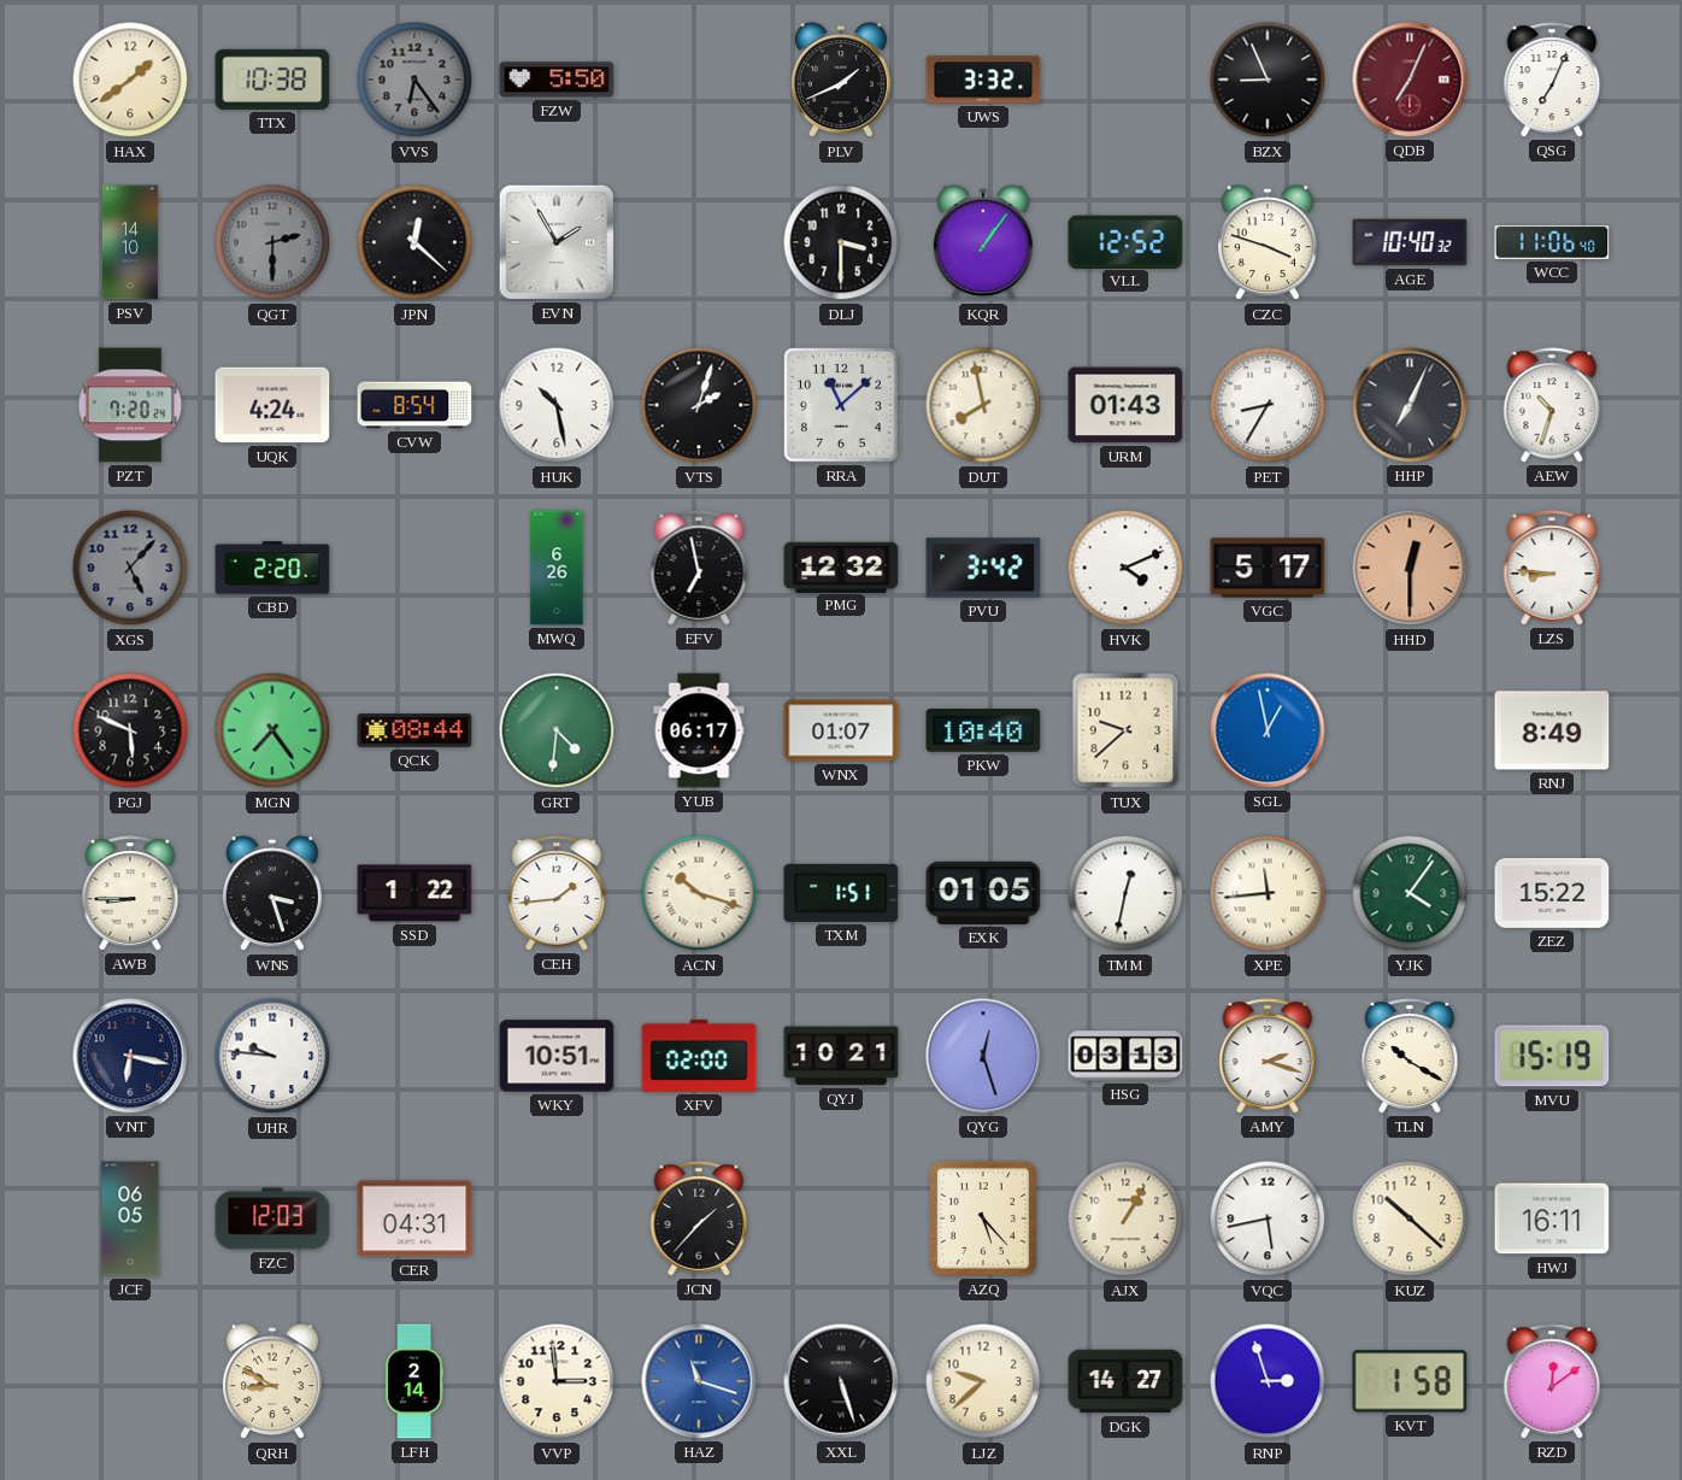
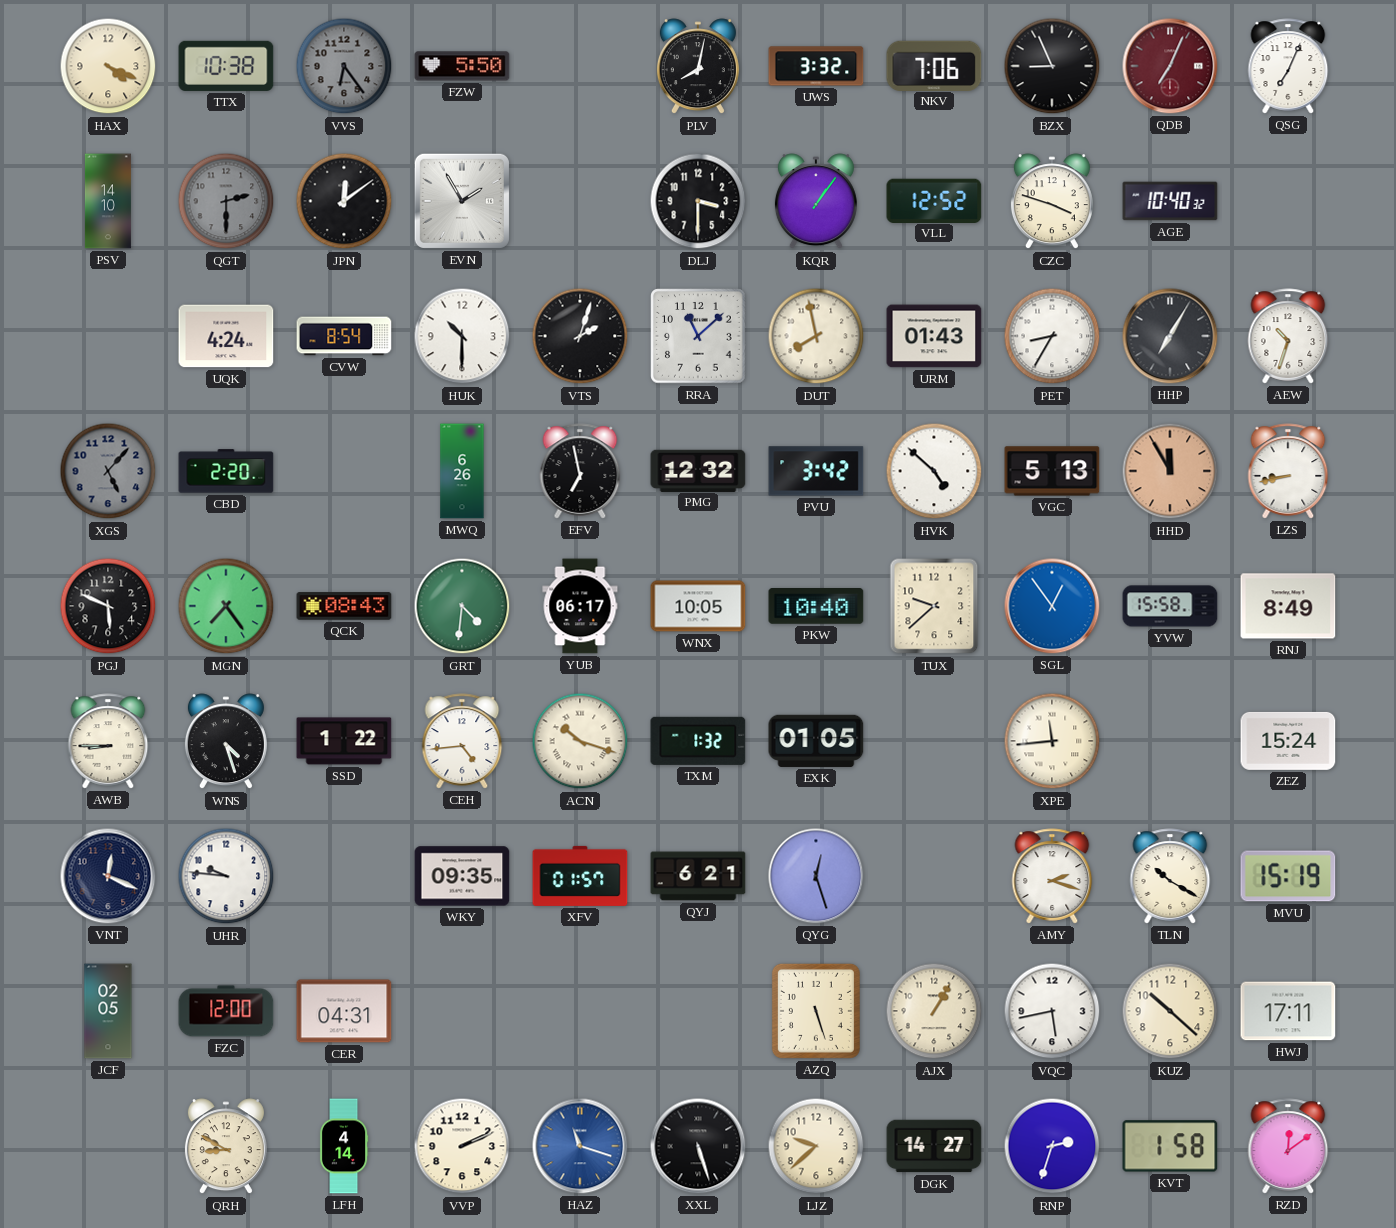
HAX: 1:39 -> 4:19 (108, 66)
PLV: 1:41 -> 8:02 (698, 67)
NKV: none -> 7:06 (934, 65)
JPN: 12:22 -> 12:09 (344, 201)
WCC: 11:06 -> none (1552, 242)
PZT: 7:20 -> none (130, 405)
HUK: 10:28 -> 10:30 (462, 336)
HHP: 7:04 -> 7:05 (1170, 336)
HVK: 4:11 -> 4:52 (934, 471)
VGC: 5:17 -> 5:13 (1052, 471)
HHD: 12:30 -> 11:55 (1170, 471)
LZS: 8:46 -> 8:43 (1288, 471)
QCK: 08:44 -> 08:43 (344, 606)
WNX: 01:07 -> 10:05 (698, 606)
SGL: 12:58 -> 12:54 (1052, 606)
YVW: none -> 15:58 (1170, 606)
WNS: 3:27 -> 4:27 (226, 742)
CEH: 1:44 -> 4:44 (462, 741)
TXM: 1:51 -> 1:32 (698, 741)
TMM: 12:32 -> none (1125, 893)
YJK: 4:06 -> none (1410, 893)
ZEZ: 15:22 -> 15:24 (1288, 741)
VNT: 6:17 -> 12:19 (108, 876)
WKY: 10:51 -> 09:35 (462, 876)
XFV: 02:00 -> 01:57 (580, 876)
QYJ: 10:21 -> 6:21 (698, 876)
HSG: 03:13 -> none (1125, 1056)
JCF: 06:05 -> 02:05 (108, 1011)
FZC: 12:03 -> 12:00 (226, 1011)
JCN: 1:37 -> none (699, 1218)
AZQ: 5:23 -> 5:27 (816, 1011)
HWJ: 16:11 -> 17:11 (1288, 1011)
LFH: 2:14 -> 4:14 (344, 1146)
VVP: 2:59 -> 2:11 (462, 1146)
RNP: 2:57 -> 2:33 (1052, 1146)
